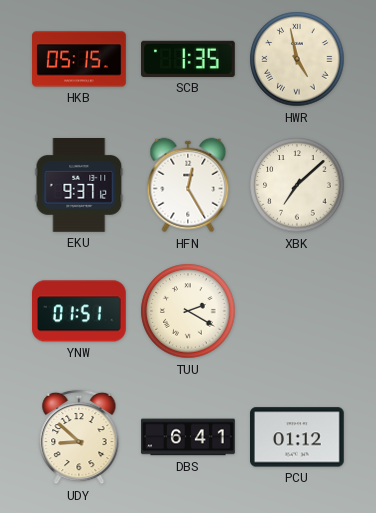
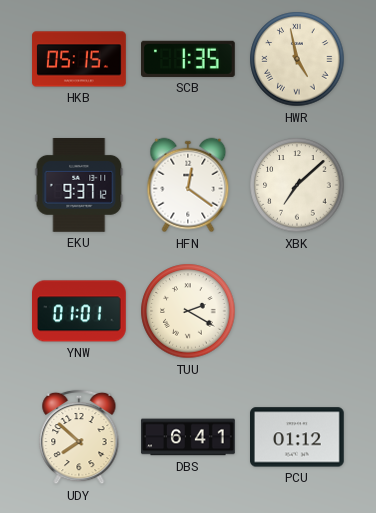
HFN: 12:25 -> 12:21 (188, 185)
YNW: 01:51 -> 01:01 (80, 311)
UDY: 8:52 -> 7:52 (79, 437)
